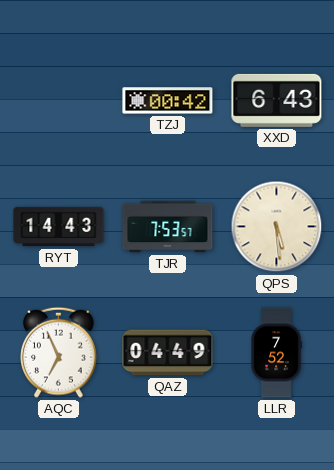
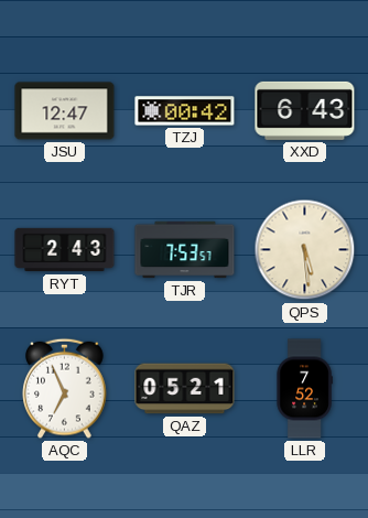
JSU: none -> 12:47 (65, 111)
RYT: 14:43 -> 2:43 (65, 250)
QAZ: 04:49 -> 05:21 (185, 389)
